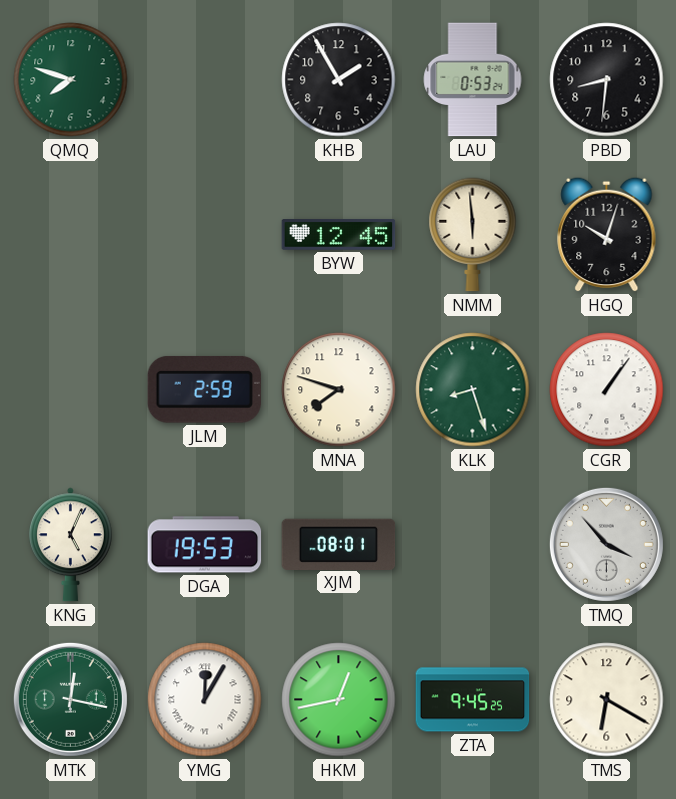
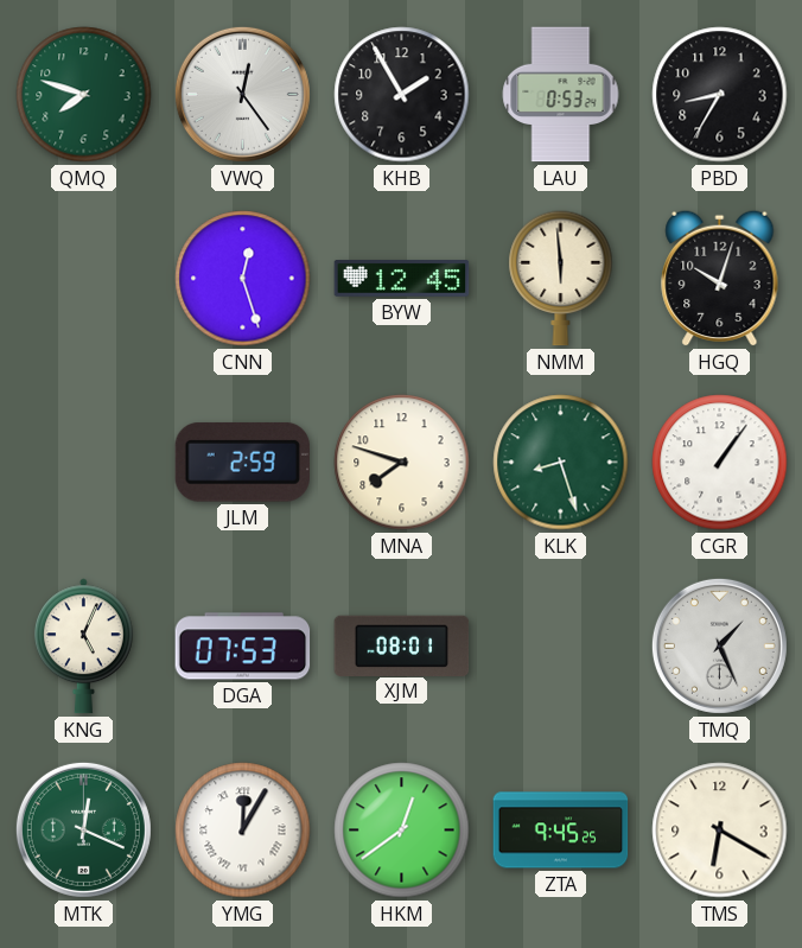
VWQ: none -> 12:24 (242, 94)
PBD: 8:31 -> 8:35 (720, 95)
CNN: none -> 12:27 (243, 279)
DGA: 19:53 -> 07:53 (243, 647)
TMQ: 3:53 -> 1:26 (719, 645)
MTK: 12:17 -> 12:19 (83, 829)
HKM: 12:43 -> 12:39 (402, 831)
